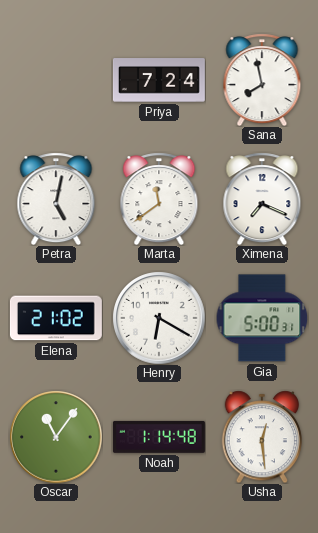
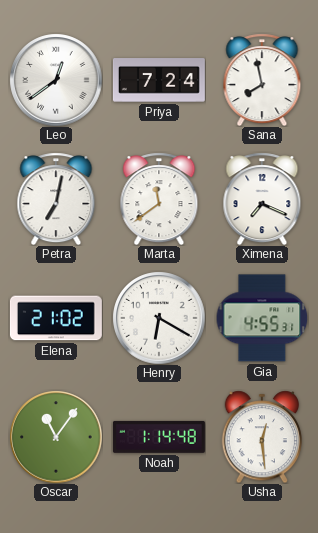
Leo: none -> 12:39 (56, 80)
Petra: 5:02 -> 7:02 (56, 199)
Gia: 5:00 -> 4:55 (262, 318)
